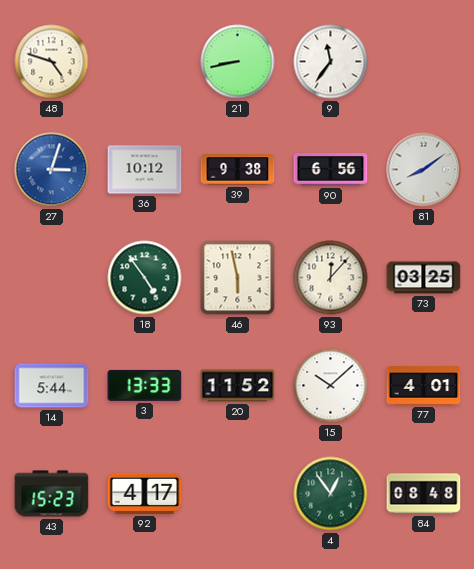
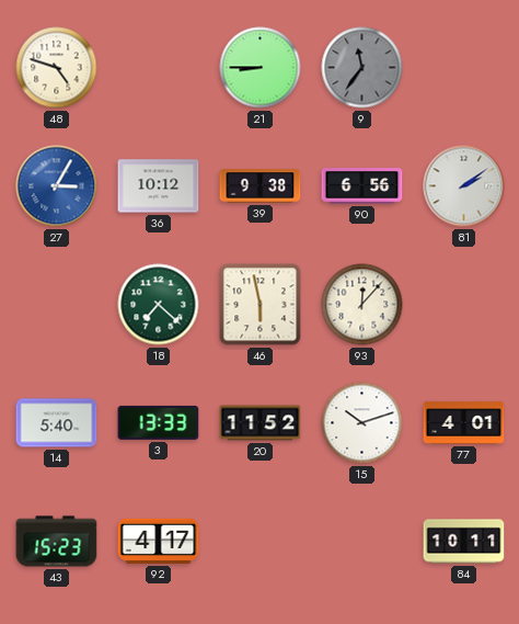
21: 8:43 -> 8:45 (261, 68)
9 dial: white -> grey (362, 68)
27: 3:03 -> 3:05 (57, 186)
81: 8:09 -> 2:09 (464, 186)
18: 4:54 -> 7:22 (159, 305)
73: 03:25 -> none (424, 278)
14: 5:44 -> 5:40 (57, 423)
15: 10:08 -> 10:12 (362, 423)
4: 12:54 -> none (331, 494)
84: 08:48 -> 10:11 (464, 542)
